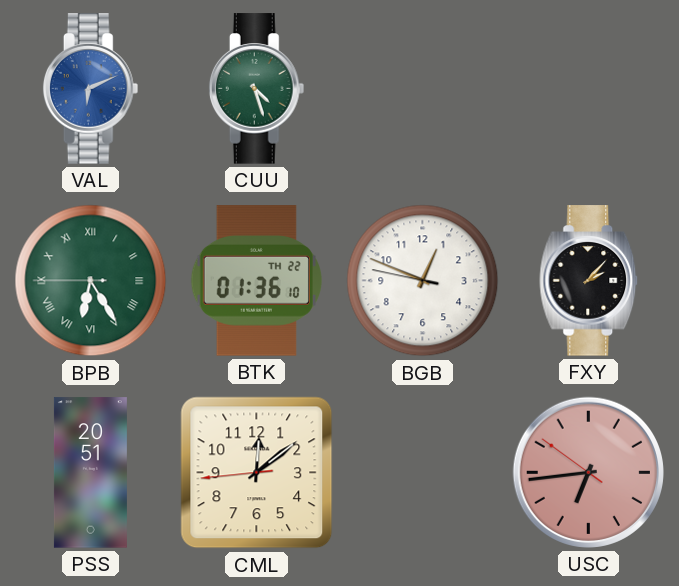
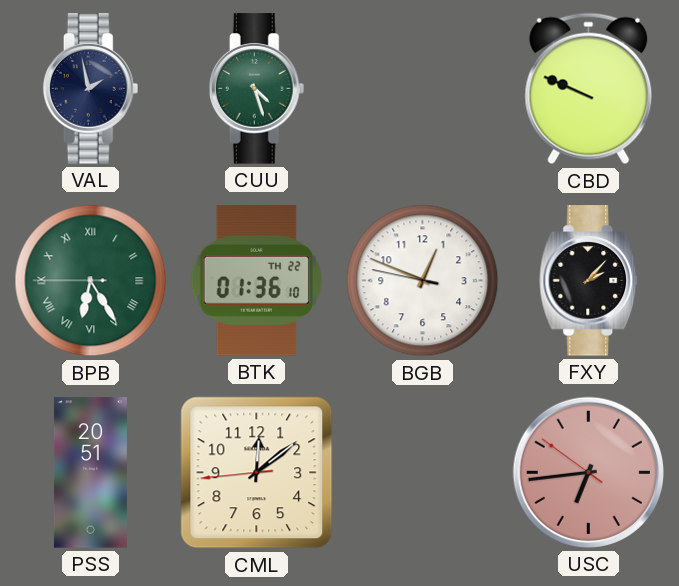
VAL: 6:11 -> 1:58 (91, 89)
VAL dial: blue -> navy (91, 89)
CBD: none -> 9:49 (589, 89)
